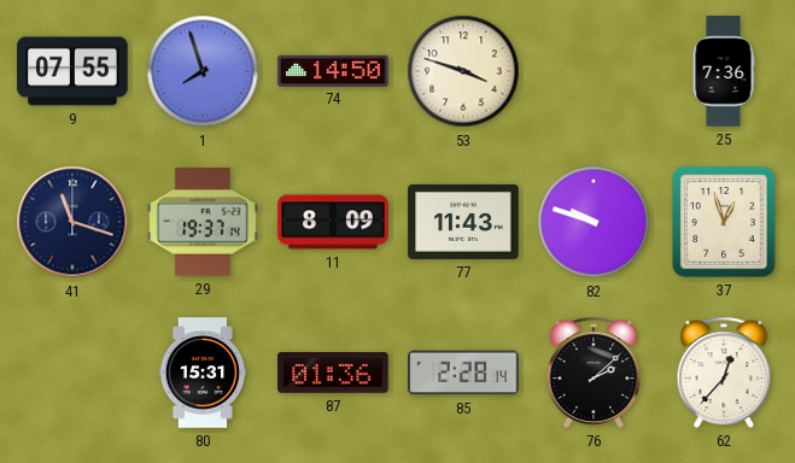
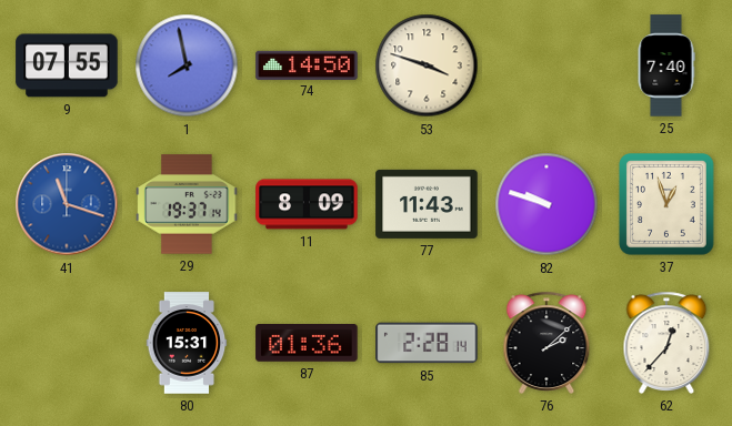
1: 7:57 -> 7:58 (187, 65)
25: 7:36 -> 7:40 (666, 65)
41 dial: navy -> blue (67, 204)
